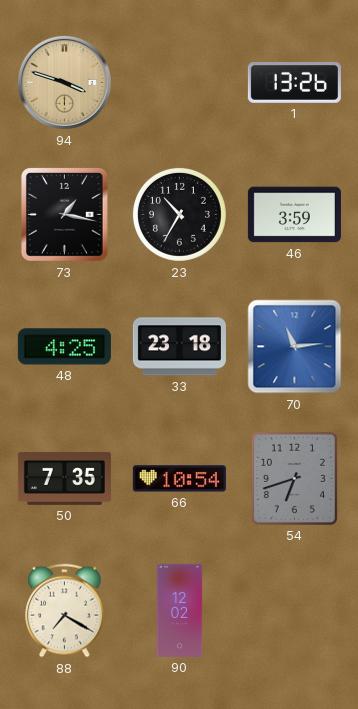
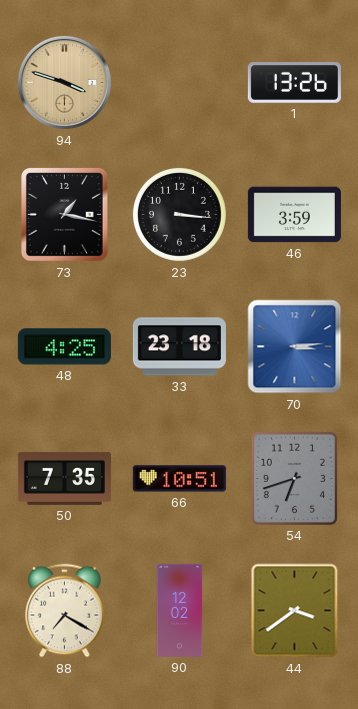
23: 10:35 -> 3:16 (179, 214)
70: 11:14 -> 3:14 (295, 347)
66: 10:54 -> 10:51 (179, 479)
44: none -> 3:39 (295, 611)
